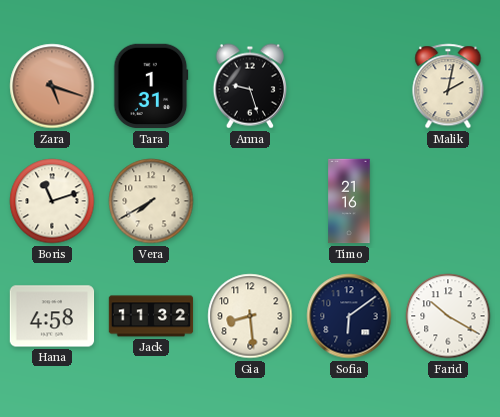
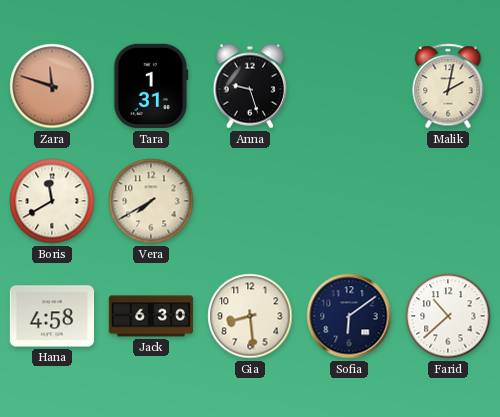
Zara: 5:18 -> 11:48 (52, 86)
Boris: 11:12 -> 11:40 (52, 201)
Timo: 21:16 -> none (349, 201)
Jack: 11:32 -> 6:30 (151, 316)
Farid: 10:20 -> 10:38 (448, 316)
